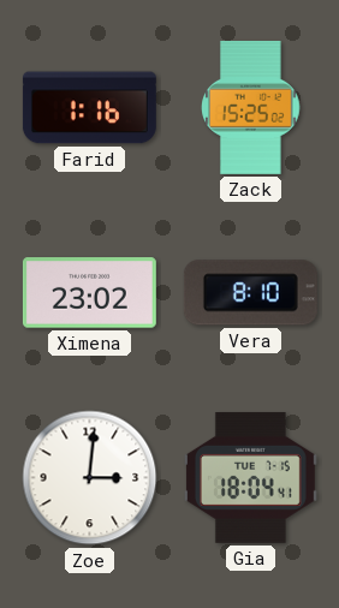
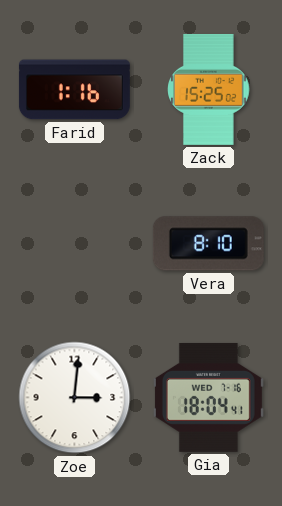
Ximena: 23:02 -> none (89, 293)
Gia date: TUE 7-15 -> WED 7-16 (208, 397)
